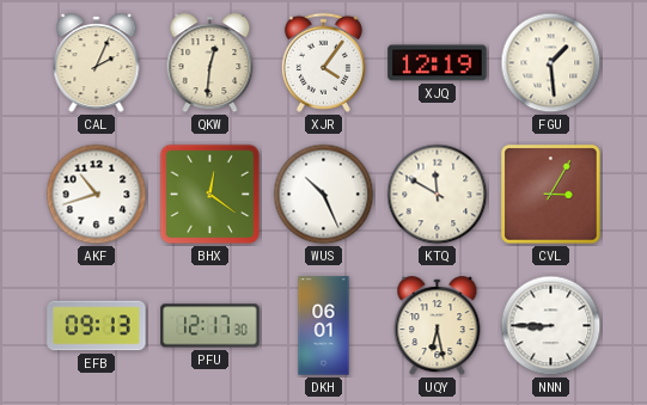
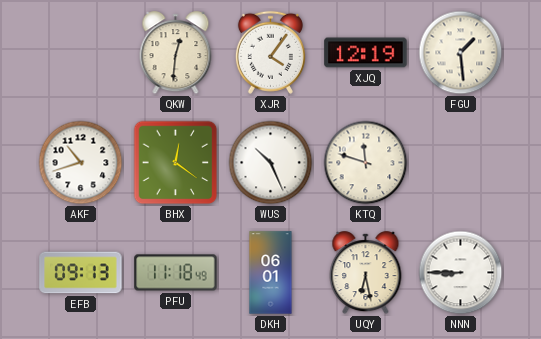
CAL: 2:04 -> none (97, 63)
KTQ: 11:50 -> 11:48 (366, 163)
CVL: 3:05 -> none (551, 195)
PFU: 12:17 -> 11:18 (176, 273)
